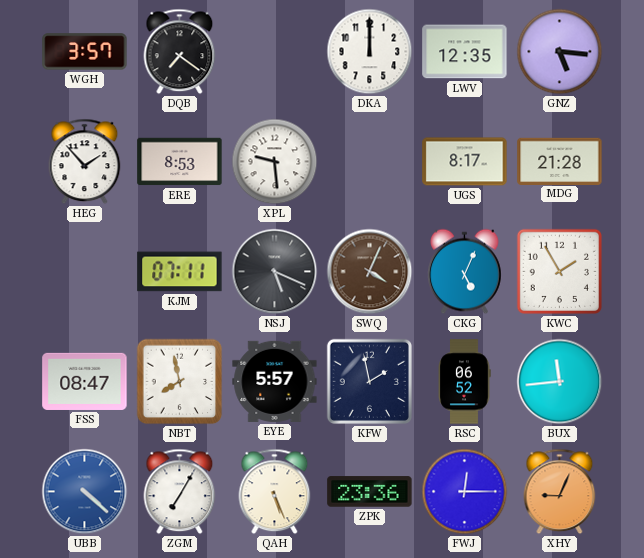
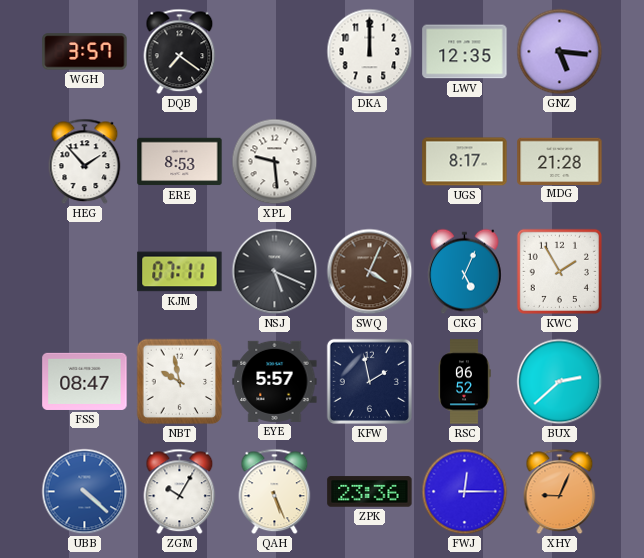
NBT: 7:58 -> 9:58 (180, 382)
BUX: 11:44 -> 2:38 (560, 382)
ZGM: 7:05 -> 10:05 (180, 492)
